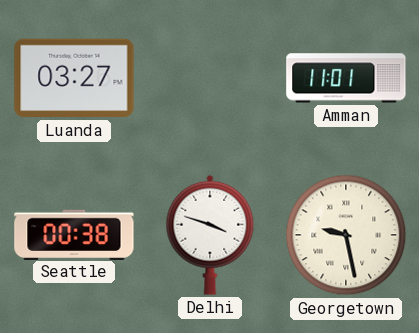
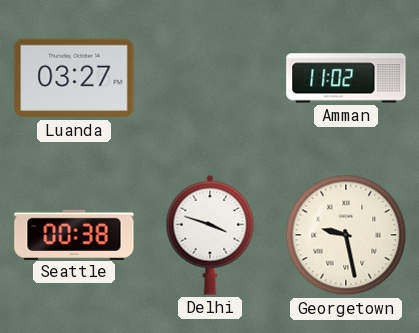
Amman: 11:01 -> 11:02 (346, 78)
